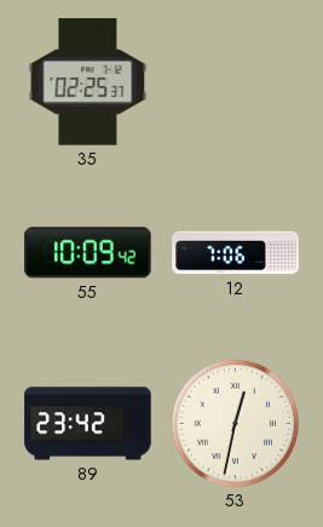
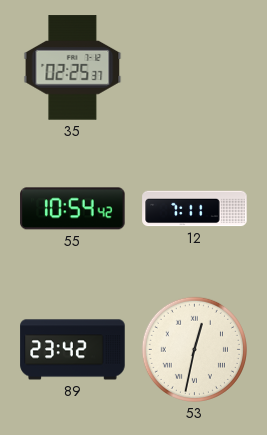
55: 10:09 -> 10:54 (73, 209)
12: 7:06 -> 7:11 (195, 209)
